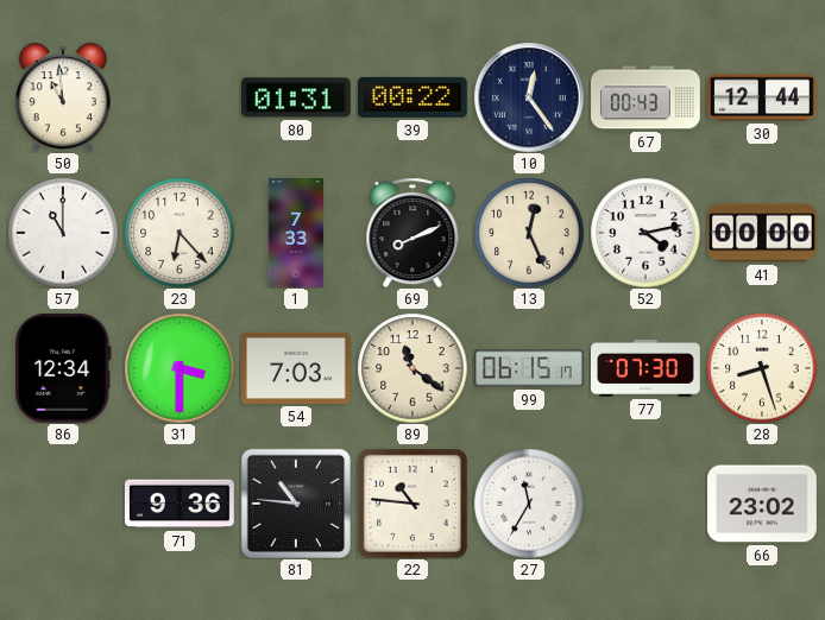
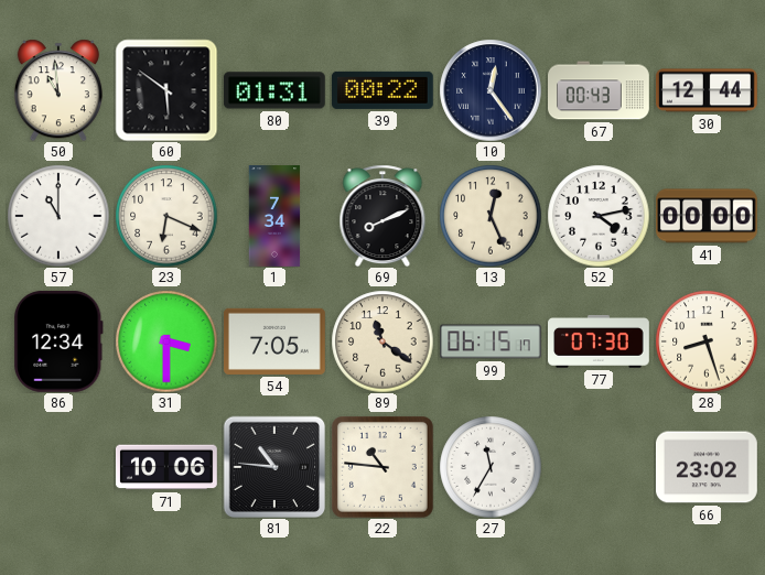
60: none -> 5:51 (166, 90)
23: 6:23 -> 6:19 (166, 216)
1: 7:33 -> 7:34 (274, 217)
54: 7:03 -> 7:05 (276, 341)
71: 9:36 -> 10:06 (166, 467)
